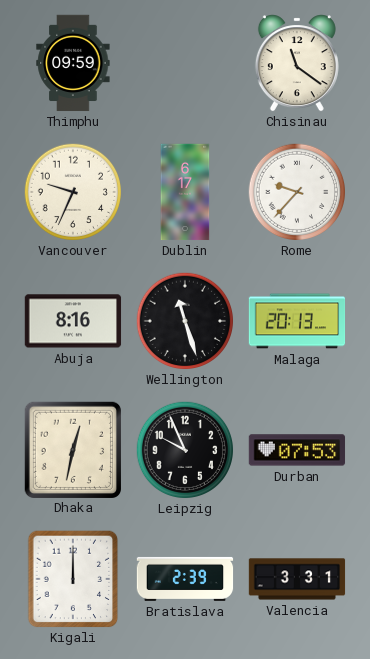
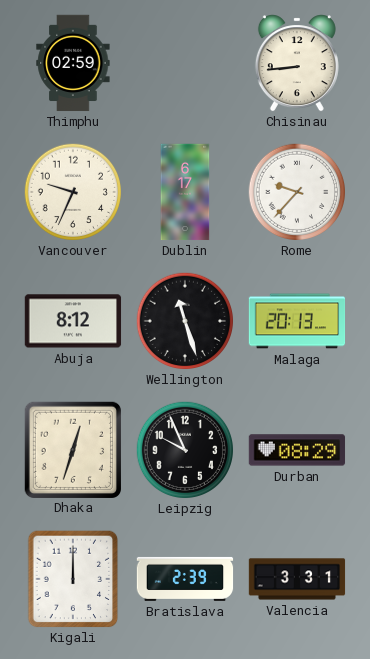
Thimphu: 09:59 -> 02:59 (73, 63)
Chisinau: 11:21 -> 8:44 (297, 63)
Abuja: 8:16 -> 8:12 (73, 321)
Dhaka: 12:32 -> 12:33 (72, 449)
Durban: 07:53 -> 08:29 (297, 450)
